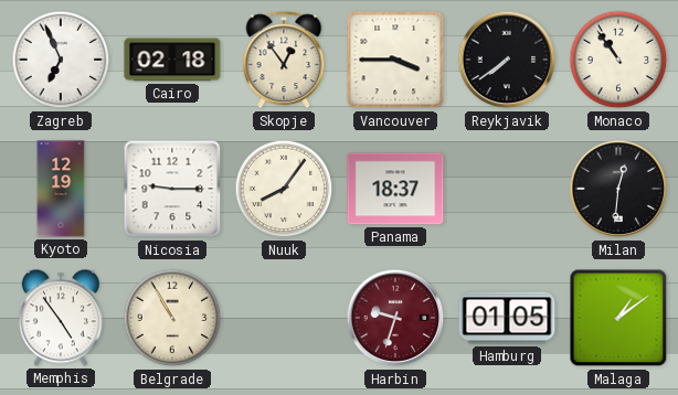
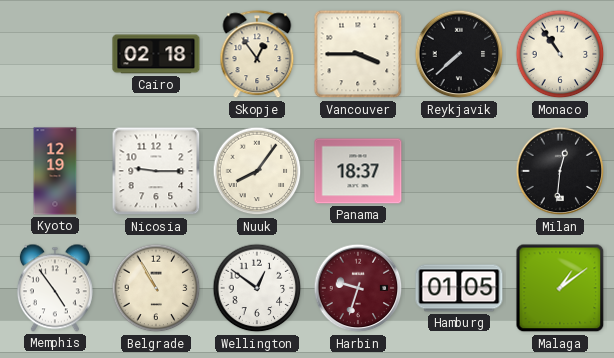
Zagreb: 6:56 -> none (61, 60)
Reykjavik: 7:39 -> 7:38 (459, 54)
Wellington: none -> 12:51 (257, 288)
